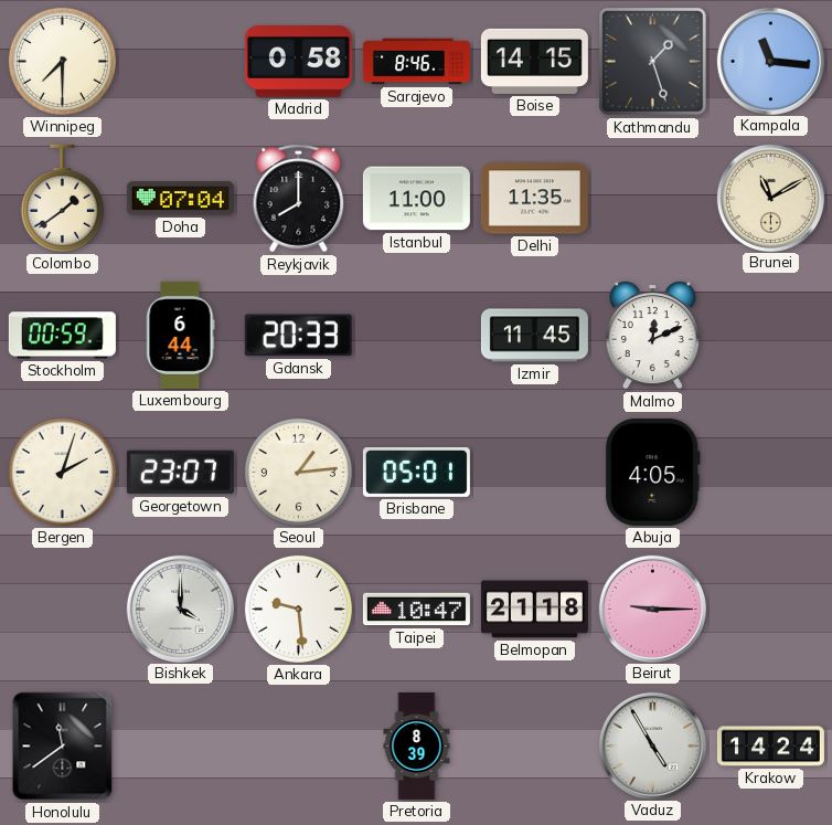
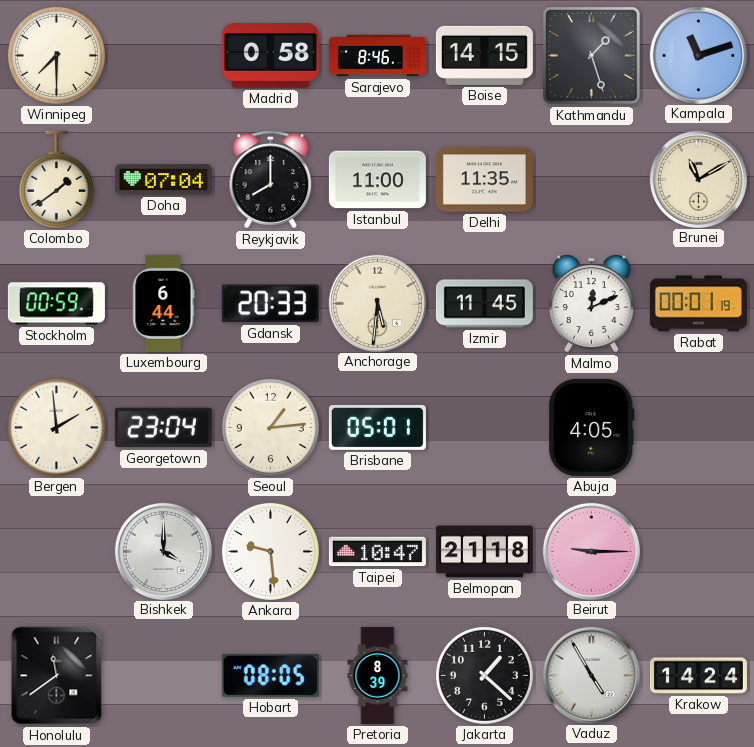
Kampala: 11:16 -> 11:12 (698, 55)
Anchorage: none -> 5:31 (377, 303)
Rabat: none -> 00:01 (698, 304)
Bergen: 2:03 -> 1:59 (56, 427)
Georgetown: 23:07 -> 23:04 (163, 428)
Hobart: none -> 08:05 (270, 675)
Jakarta: none -> 1:22 (484, 675)
